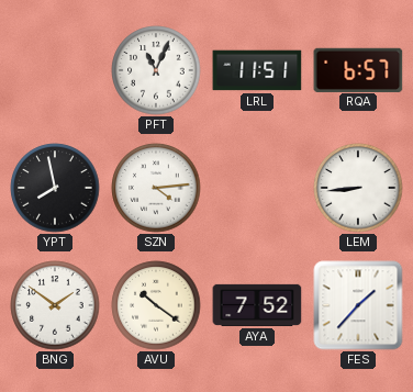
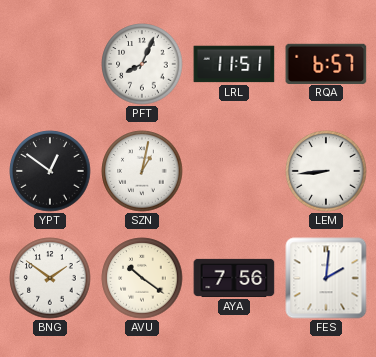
PFT: 11:04 -> 8:04 (142, 64)
YPT: 7:58 -> 12:51 (50, 171)
SZN: 4:14 -> 1:02 (142, 171)
AYA: 7:52 -> 7:56 (234, 278)
FES: 1:37 -> 2:01 (326, 278)
